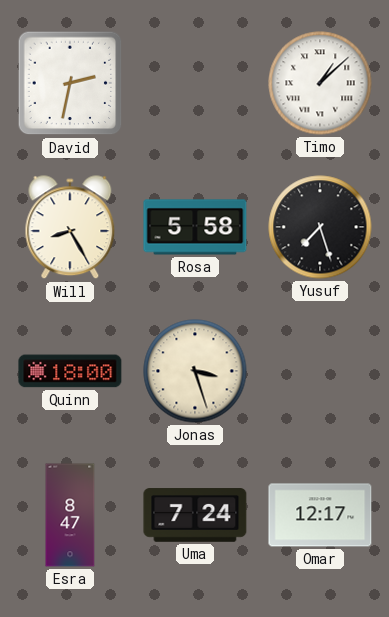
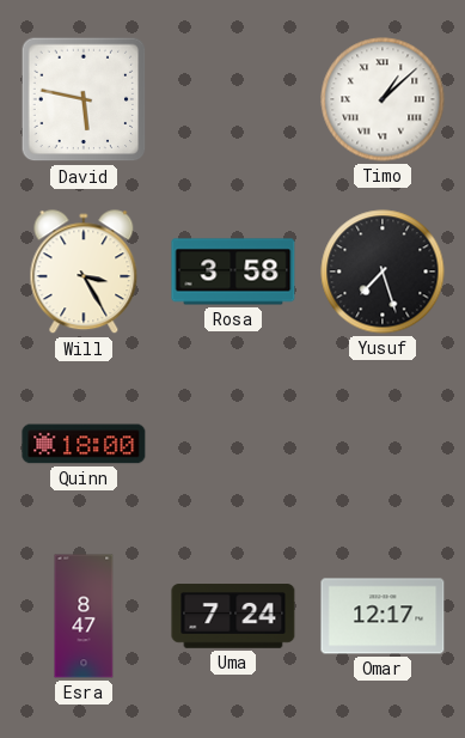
David: 2:32 -> 5:47 (84, 99)
Will: 8:25 -> 3:25 (84, 273)
Rosa: 5:58 -> 3:58 (233, 272)
Jonas: 3:27 -> none (195, 371)
